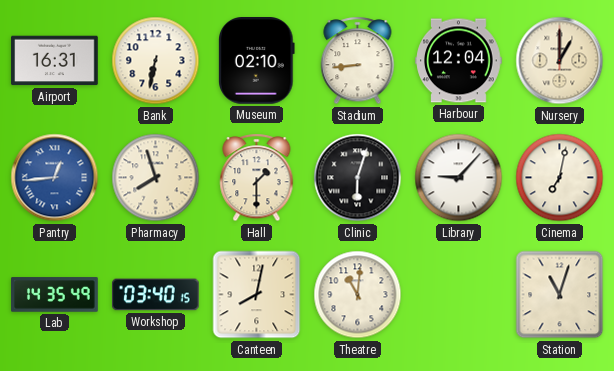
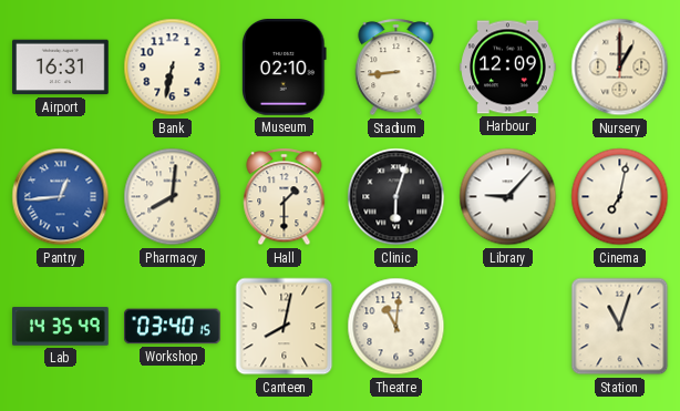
Harbour: 12:04 -> 12:09 (508, 68)
Pharmacy: 7:57 -> 8:01 (173, 197)
